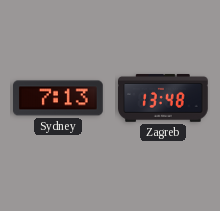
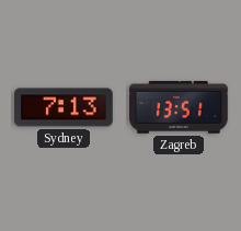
Zagreb: 13:48 -> 13:51 (180, 107)
